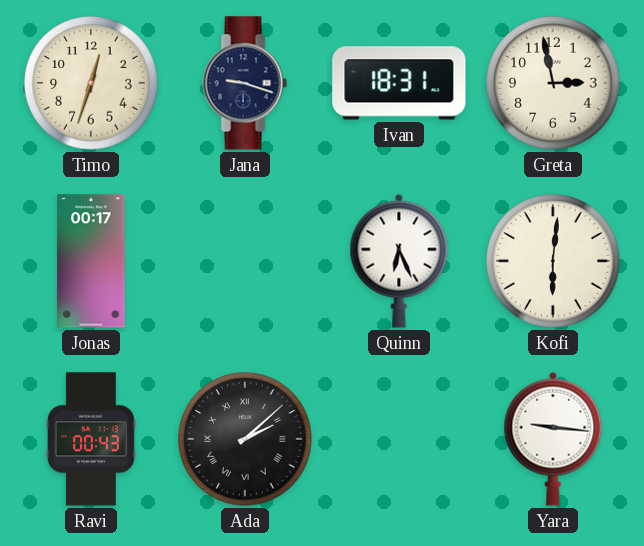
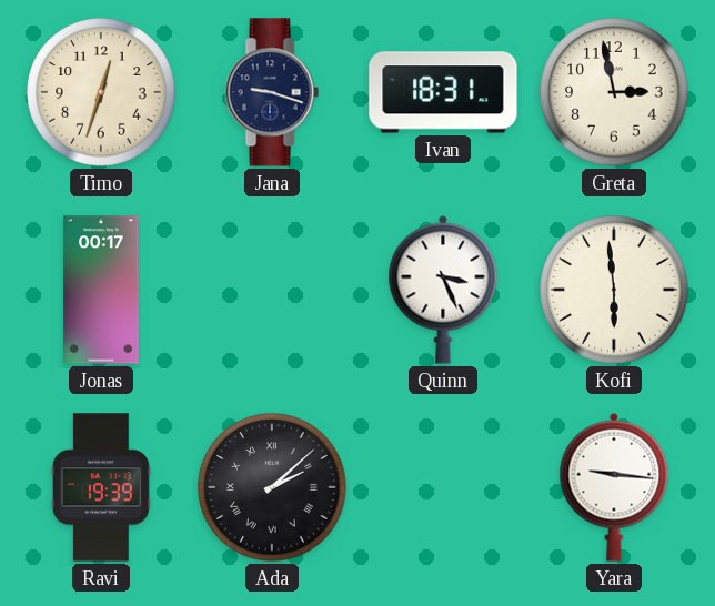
Quinn: 6:26 -> 3:26 (443, 290)
Kofi: 6:01 -> 5:59 (614, 290)
Ravi: 00:43 -> 19:39 (101, 487)
